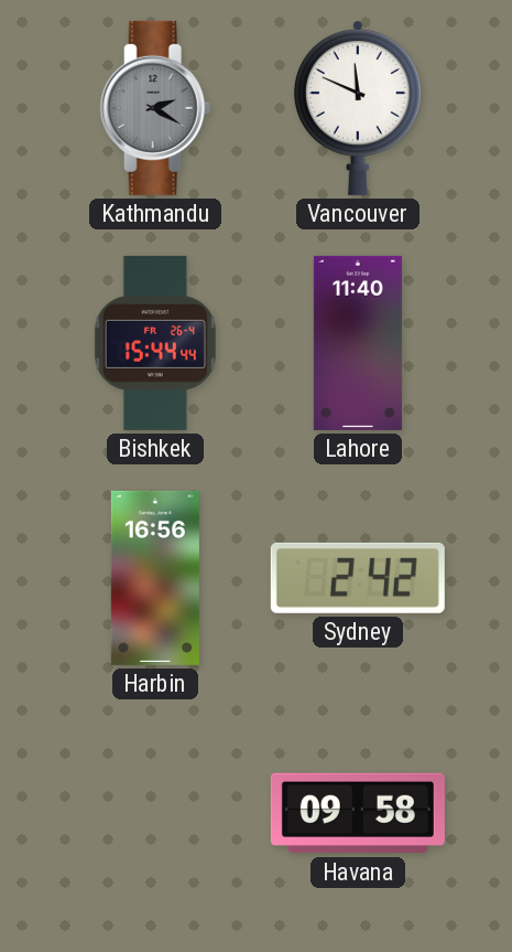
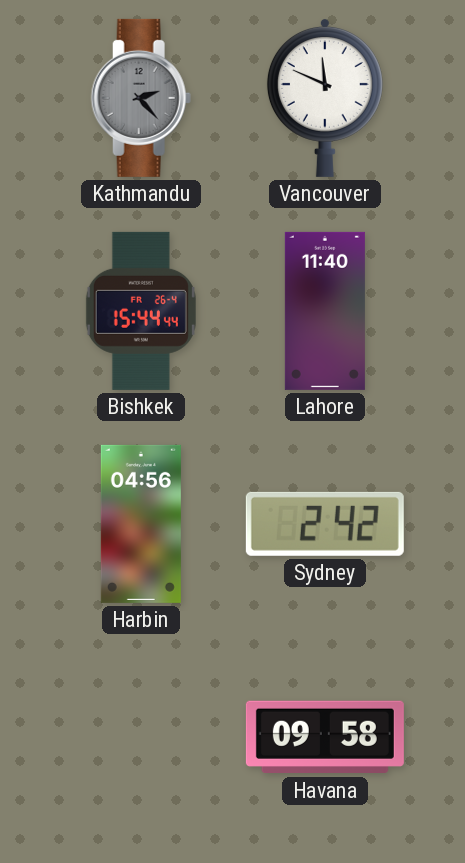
Kathmandu: 2:20 -> 2:23 (141, 98)
Harbin: 16:56 -> 04:56 (141, 524)
